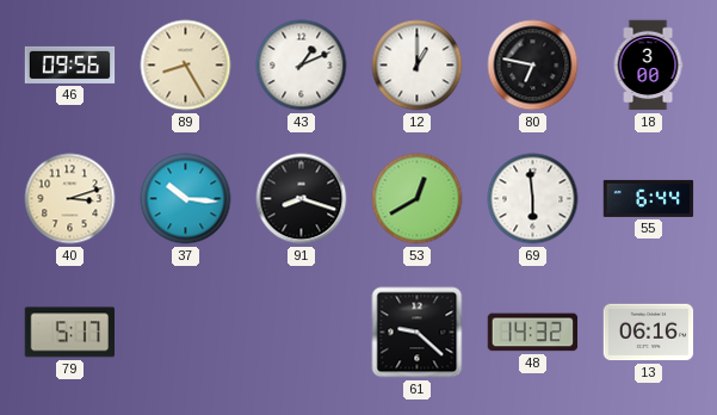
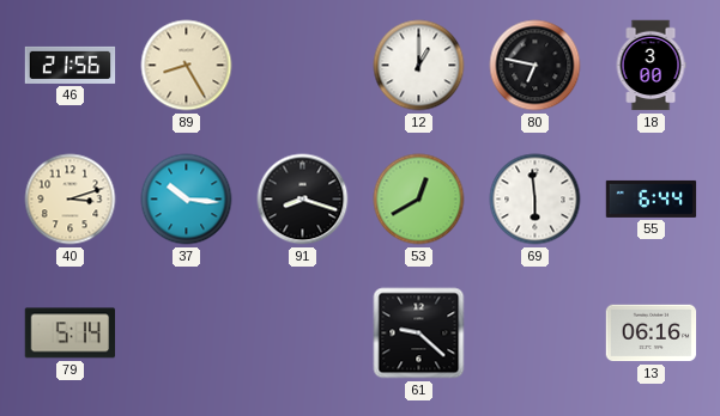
46: 09:56 -> 21:56 (71, 65)
43: 1:11 -> none (302, 66)
79: 5:17 -> 5:14 (71, 334)
48: 14:32 -> none (533, 333)
